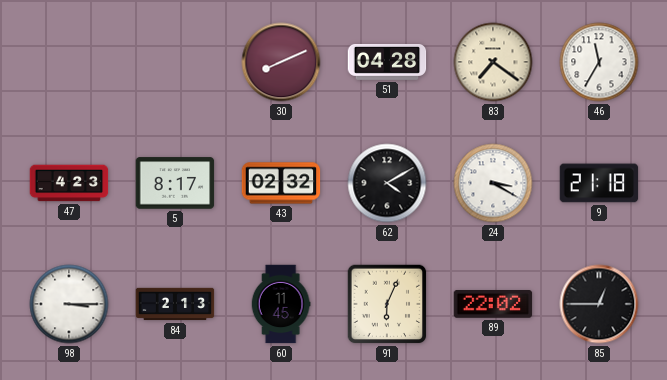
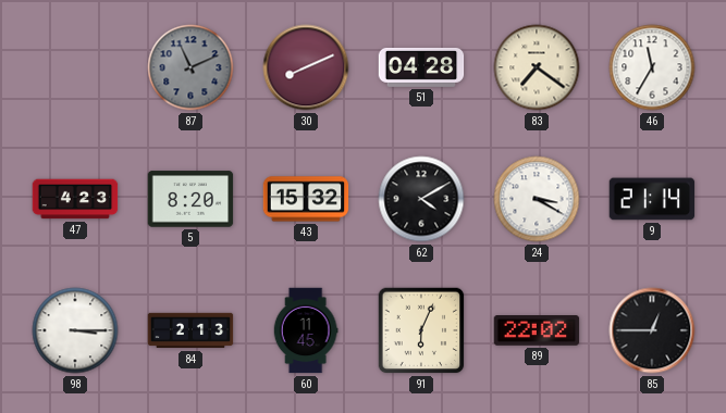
87: none -> 11:11 (190, 67)
5: 8:17 -> 8:20 (190, 199)
43: 02:32 -> 15:32 (306, 199)
9: 21:18 -> 21:14 (652, 199)
